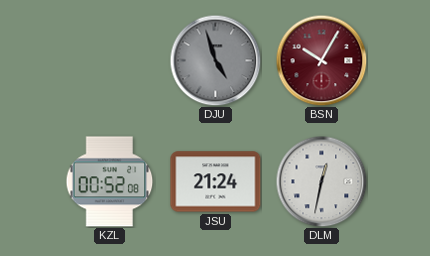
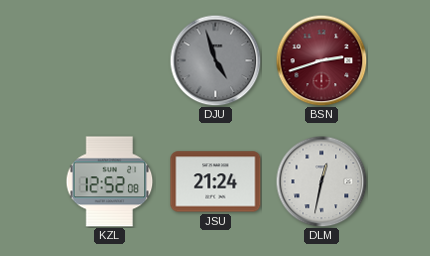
BSN: 10:05 -> 2:42 (321, 60)
KZL: 00:52 -> 12:52 (110, 182)
